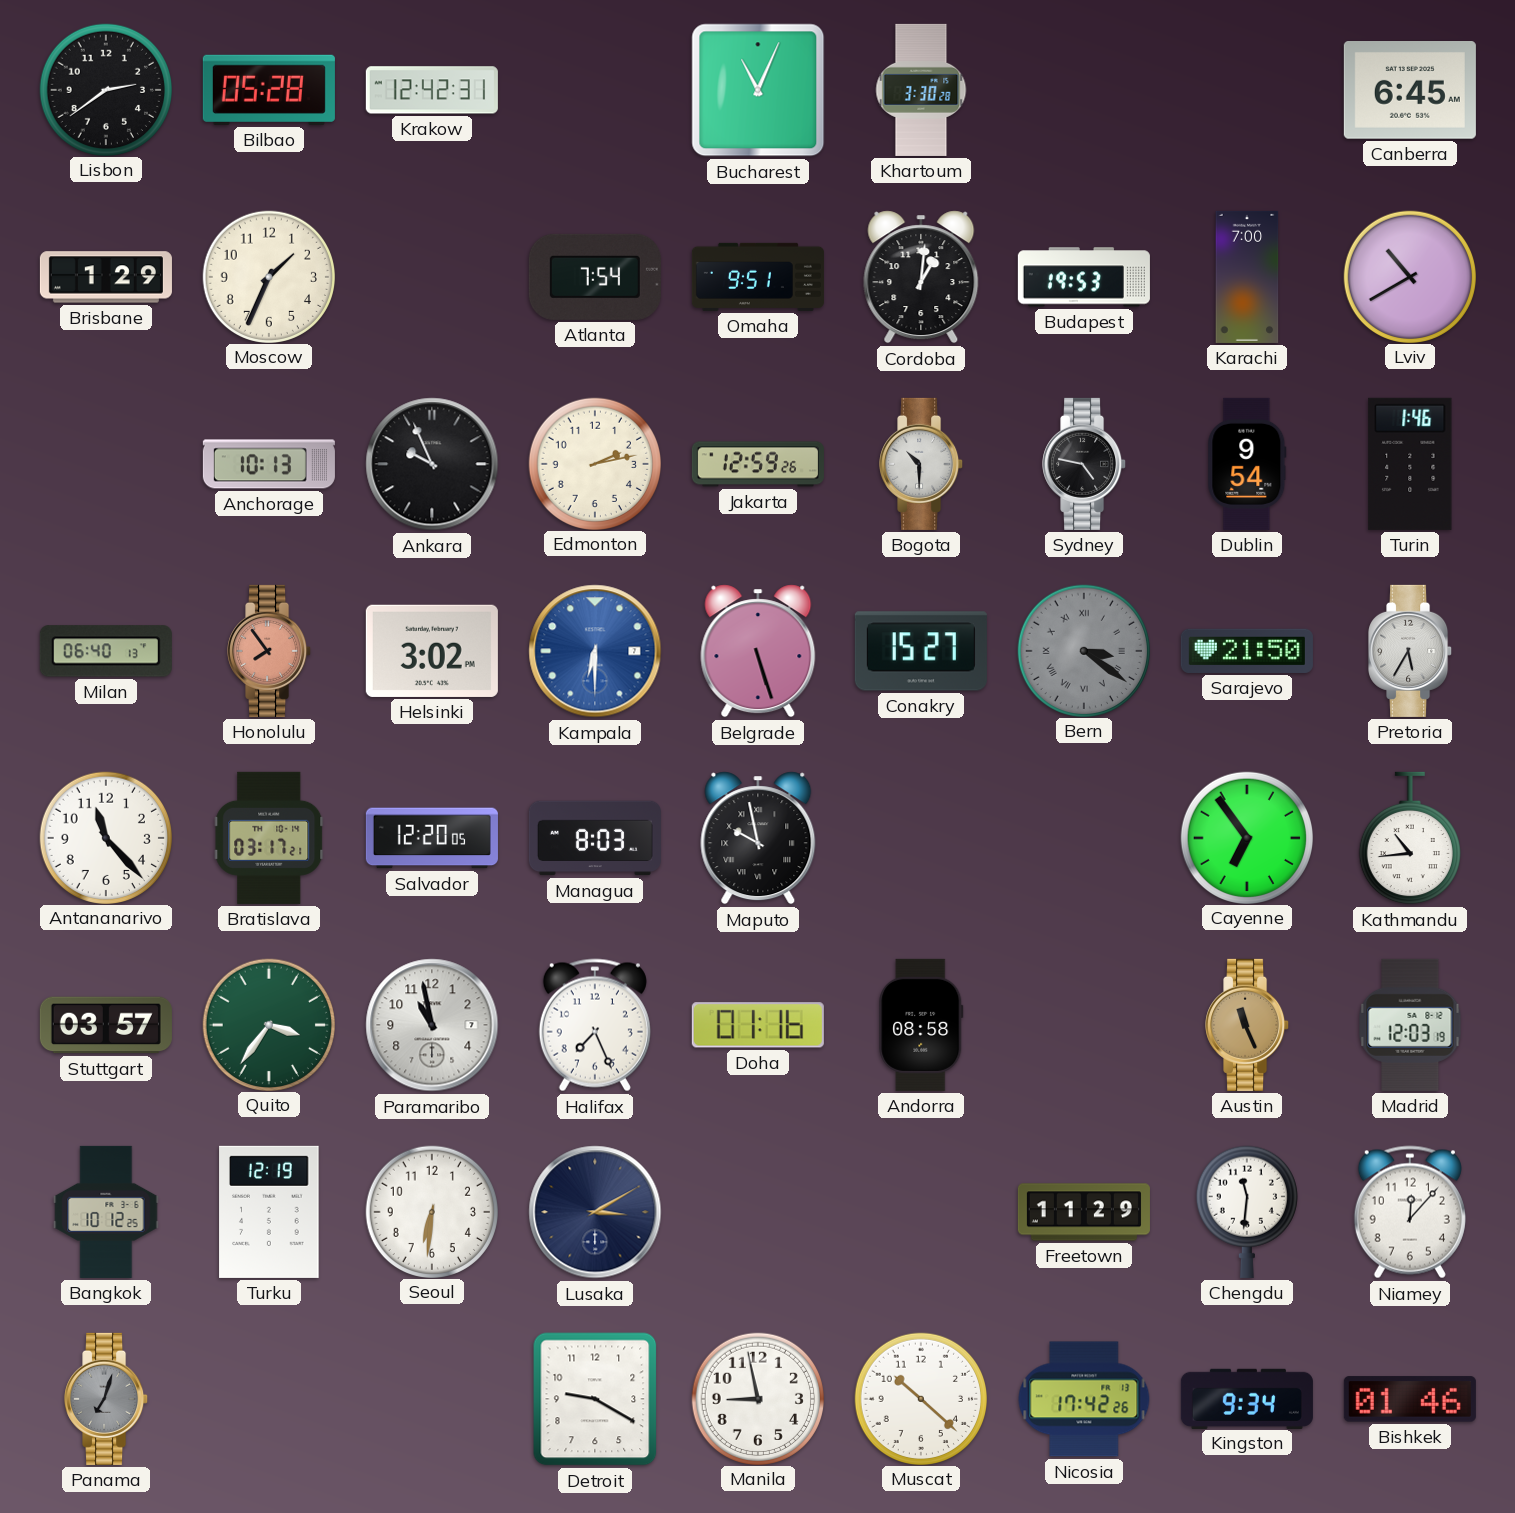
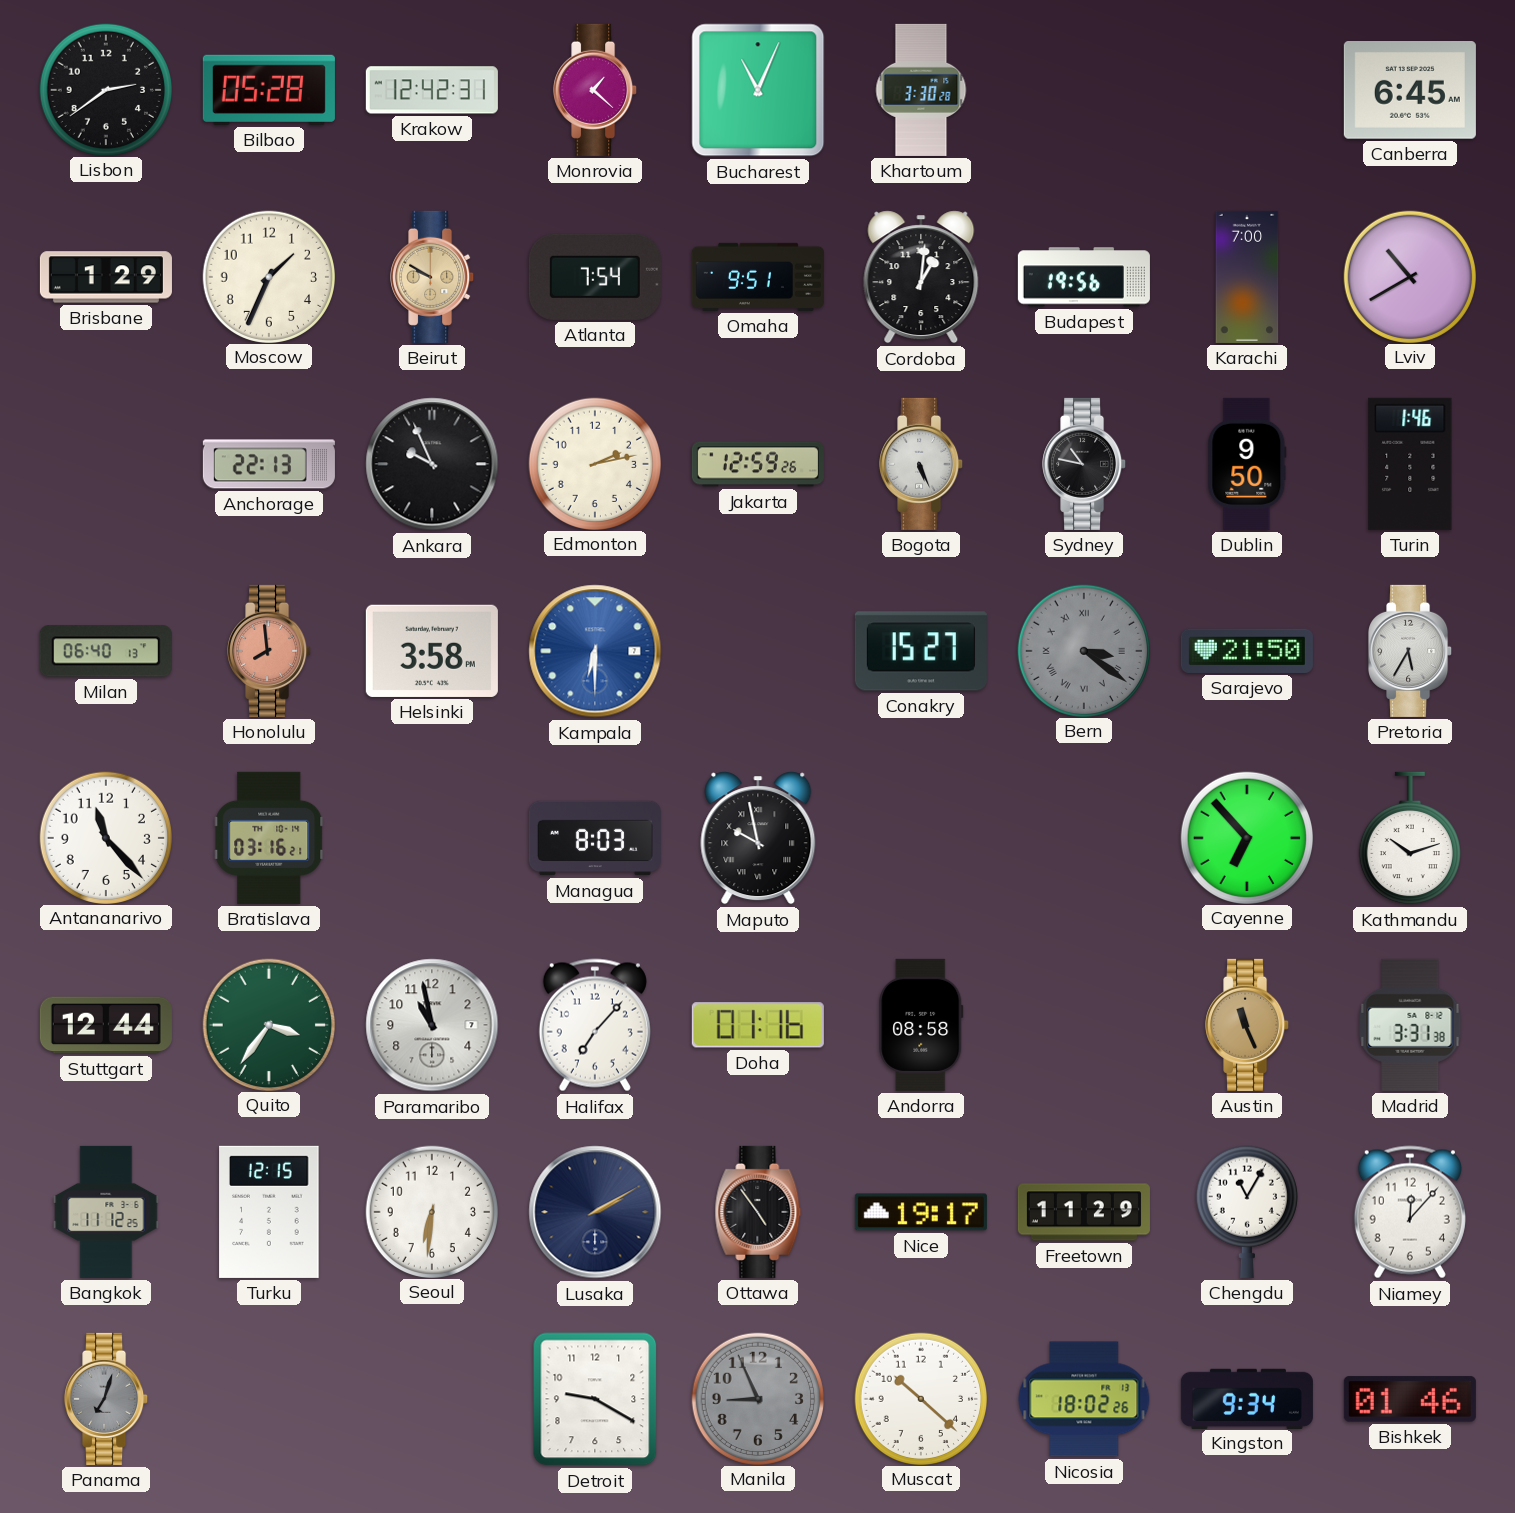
Monrovia: none -> 1:22 (596, 90)
Beirut: none -> 9:50 (433, 277)
Budapest: 19:53 -> 19:56 (1084, 277)
Anchorage: 10:13 -> 22:13 (269, 464)
Bogota: 10:30 -> 5:26 (922, 464)
Sydney: 4:47 -> 10:47 (1085, 464)
Dublin: 9:54 -> 9:50 (1247, 464)
Honolulu: 7:54 -> 7:59 (270, 651)
Helsinki: 3:02 -> 3:58 (432, 651)
Belgrade: 5:27 -> none (758, 651)
Bratislava: 03:17 -> 03:16 (269, 838)
Salvador: 12:20 -> none (432, 838)
Cayenne: 6:54 -> 6:53 (1246, 837)
Kathmandu: 10:44 -> 10:12 (1410, 838)
Stuttgart: 03:57 -> 12:44 (106, 1025)
Halifax: 7:26 -> 7:07 (595, 1025)
Madrid: 12:03 -> 3:31 (1410, 1025)
Bangkok: 10:12 -> 11:12 (106, 1212)
Turku: 12:19 -> 12:15 (269, 1212)
Lusaka: 3:10 -> 2:10 (595, 1212)
Ottawa: none -> 4:54 (758, 1212)
Nice: none -> 19:17 (921, 1212)
Chengdu: 11:31 -> 11:05 (1247, 1212)
Manila: 8:58 -> 8:56 (757, 1398)
Manila dial: white -> grey (757, 1398)
Nicosia: 17:42 -> 18:02 (1084, 1399)
